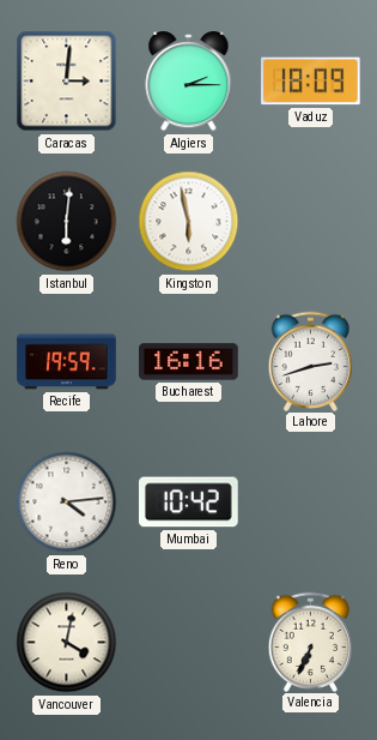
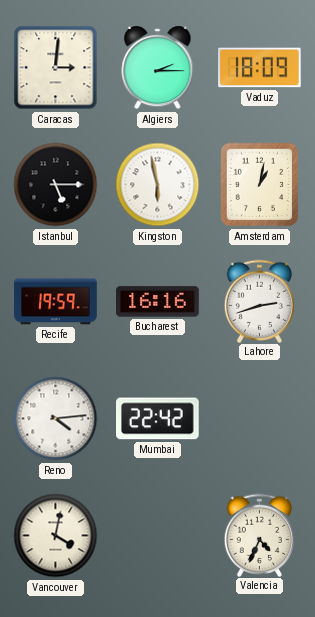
Istanbul: 6:01 -> 5:15 (56, 185)
Amsterdam: none -> 1:02 (260, 185)
Mumbai: 10:42 -> 22:42 (158, 419)
Valencia: 6:34 -> 4:34 (260, 535)
